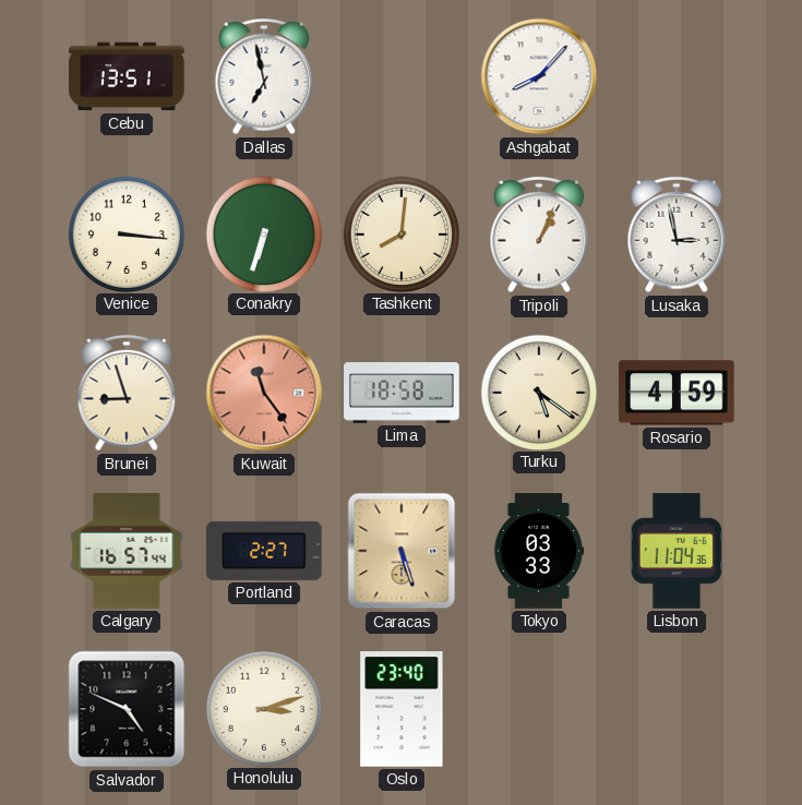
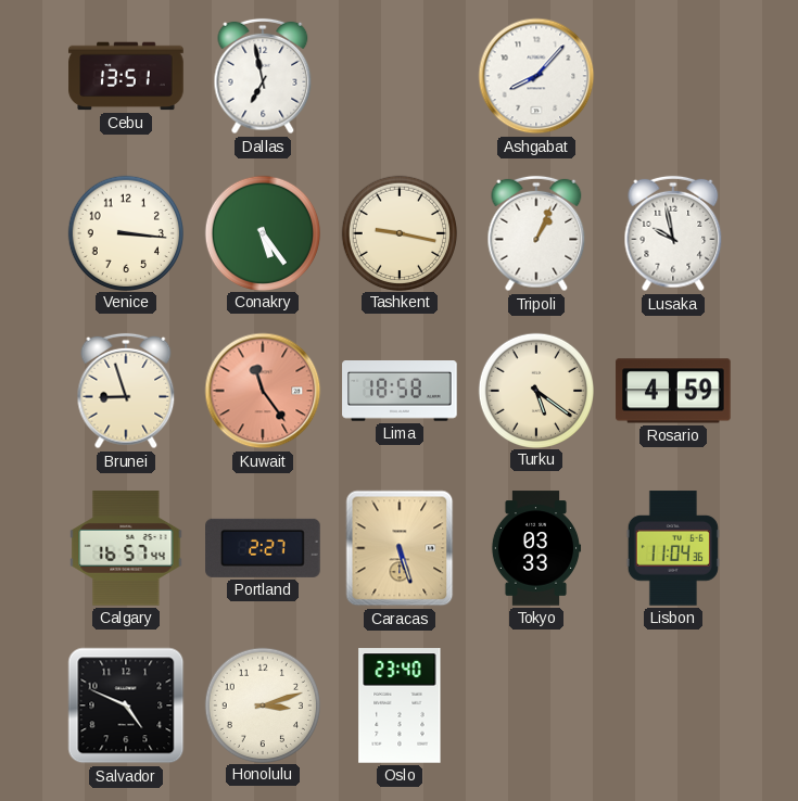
Conakry: 6:33 -> 5:24 (262, 232)
Tashkent: 8:01 -> 9:17 (398, 232)
Lusaka: 2:58 -> 9:58 (673, 233)
